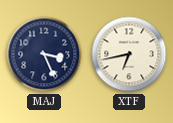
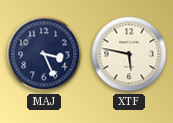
XTF: 6:43 -> 5:47 (129, 54)
